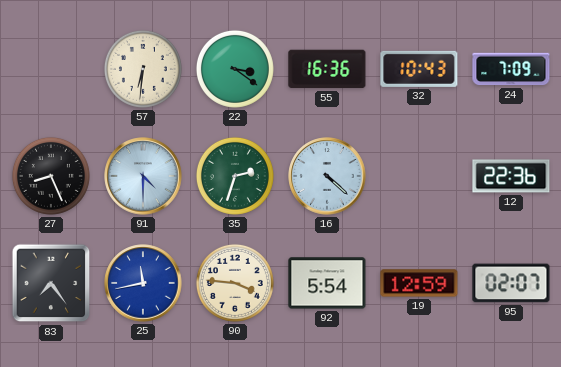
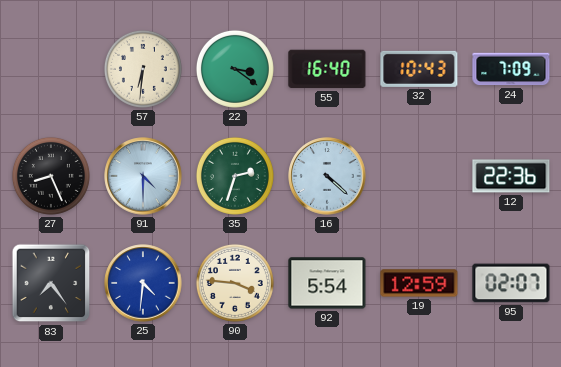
55: 16:36 -> 16:40 (327, 69)
25: 11:43 -> 4:31 (143, 283)
